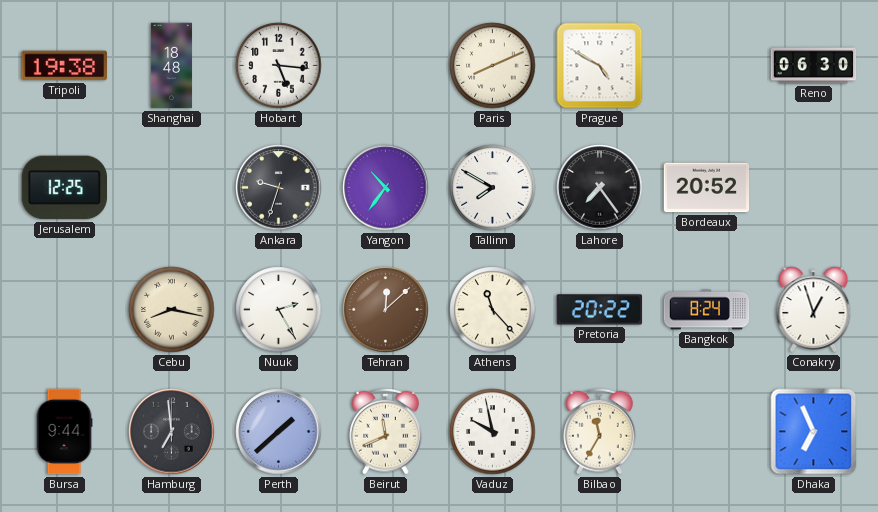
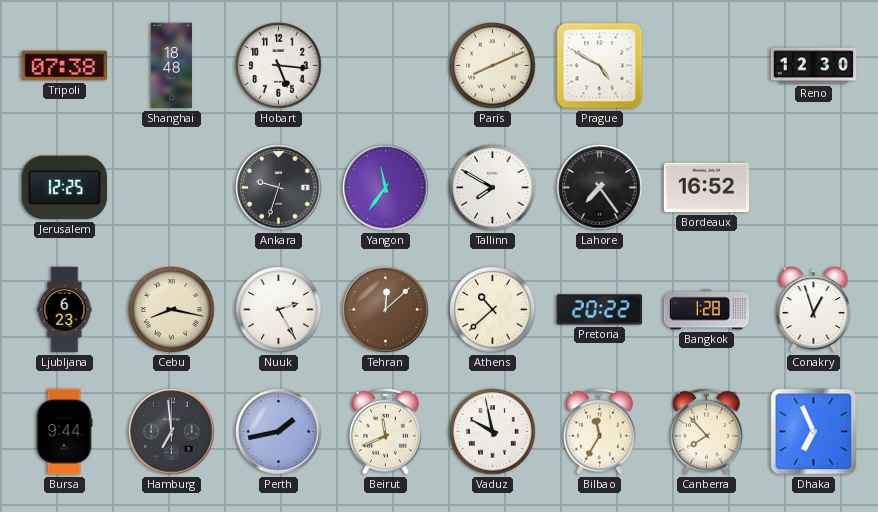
Tripoli: 19:38 -> 07:38 (65, 66)
Reno: 06:30 -> 12:30 (814, 66)
Yangon: 10:36 -> 11:36 (386, 188)
Bordeaux: 20:52 -> 16:52 (707, 188)
Ljubljana: none -> 6:23 (65, 310)
Athens: 11:23 -> 10:38 (493, 310)
Bangkok: 8:24 -> 1:28 (707, 310)
Perth: 1:38 -> 1:43 (279, 432)
Canberra: none -> 7:53 (707, 431)
